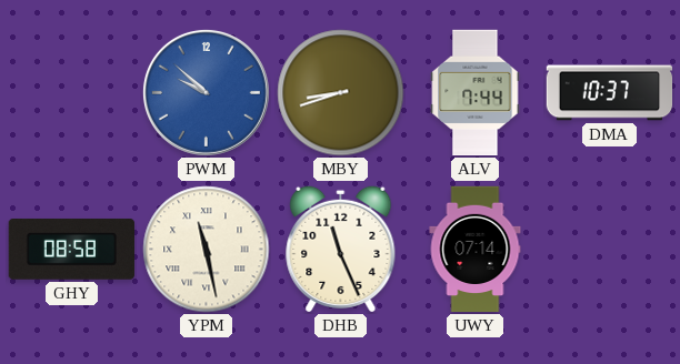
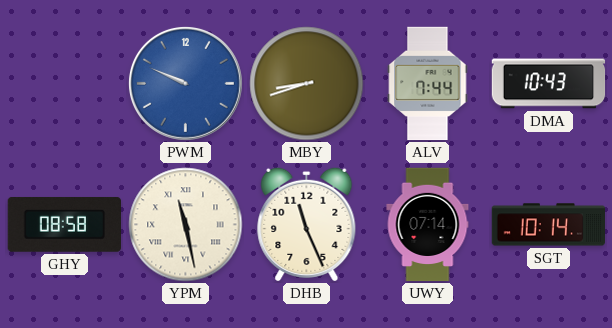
PWM: 9:52 -> 9:49 (185, 83)
DMA: 10:37 -> 10:43 (549, 84)
SGT: none -> 10:14 (548, 225)
